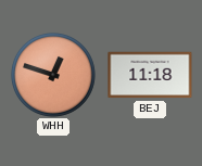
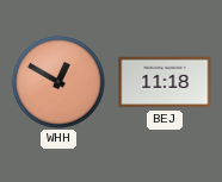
WHH: 12:48 -> 12:50 (58, 82)
